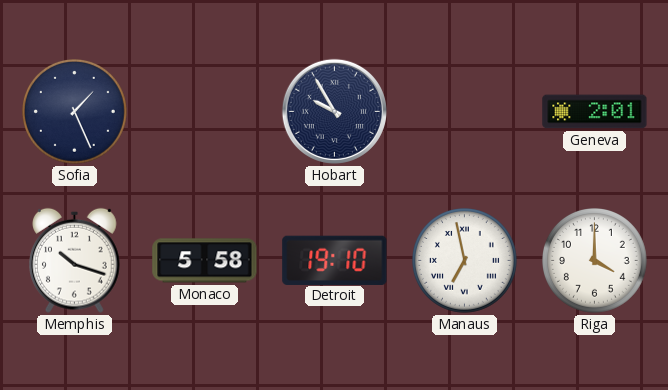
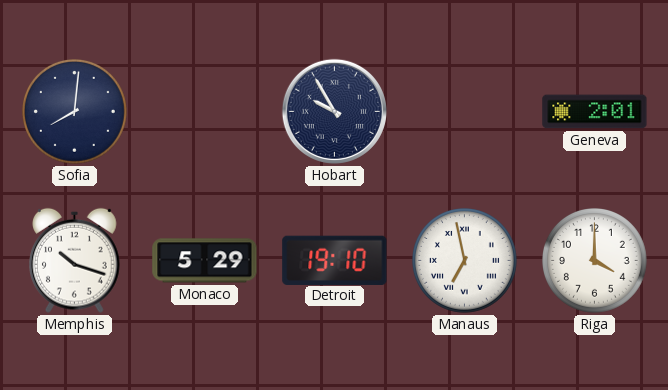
Sofia: 1:26 -> 8:01 (75, 112)
Monaco: 5:58 -> 5:29 (205, 261)
